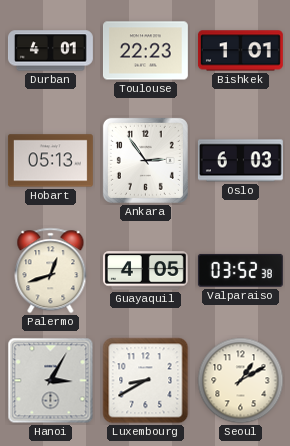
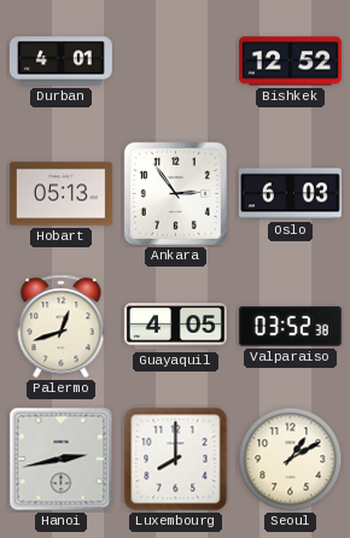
Toulouse: 22:23 -> none (145, 51)
Bishkek: 1:01 -> 12:52 (290, 62)
Hanoi: 3:05 -> 2:43 (62, 460)
Luxembourg: 8:40 -> 8:00 (176, 460)
